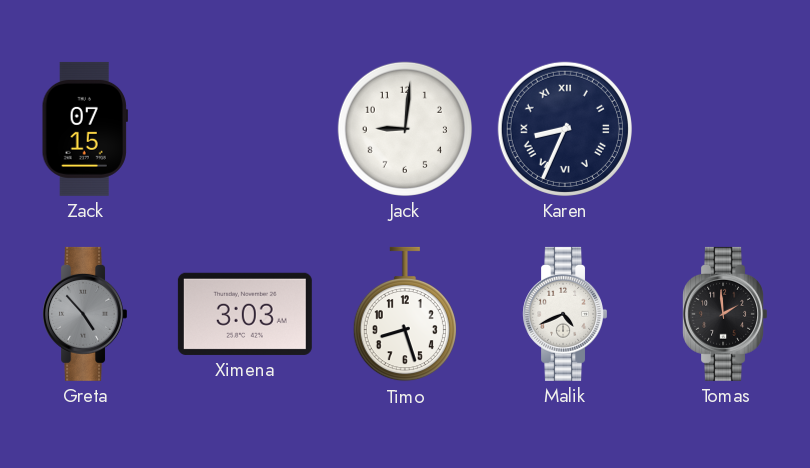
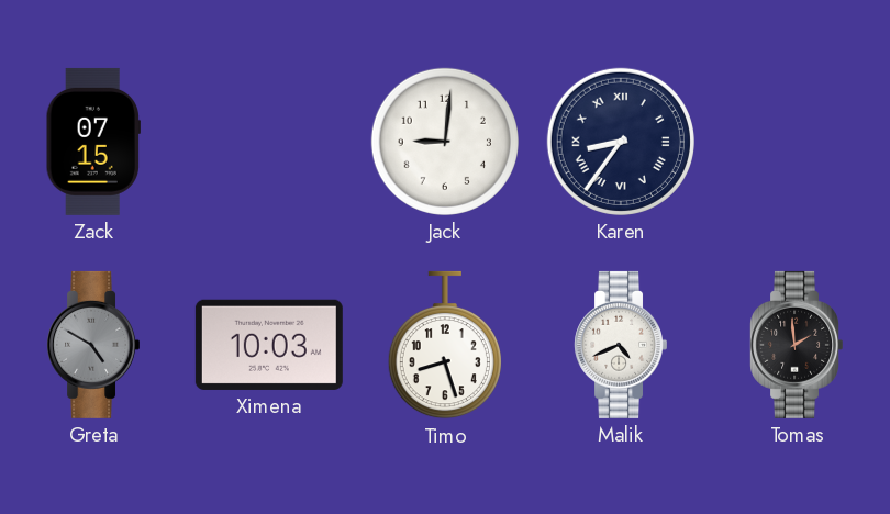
Karen: 8:34 -> 8:36 (621, 142)
Greta: 4:53 -> 4:50 (92, 345)
Ximena: 3:03 -> 10:03 (269, 345)
